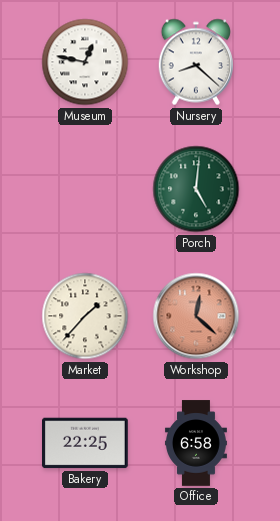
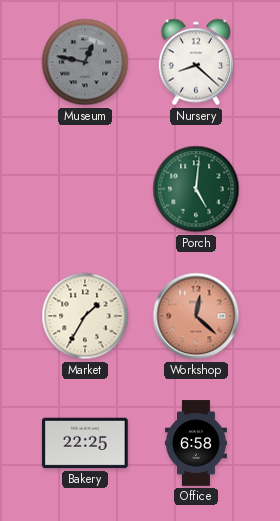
Museum dial: white -> grey (85, 62)
Market: 1:37 -> 1:35 (85, 316)
